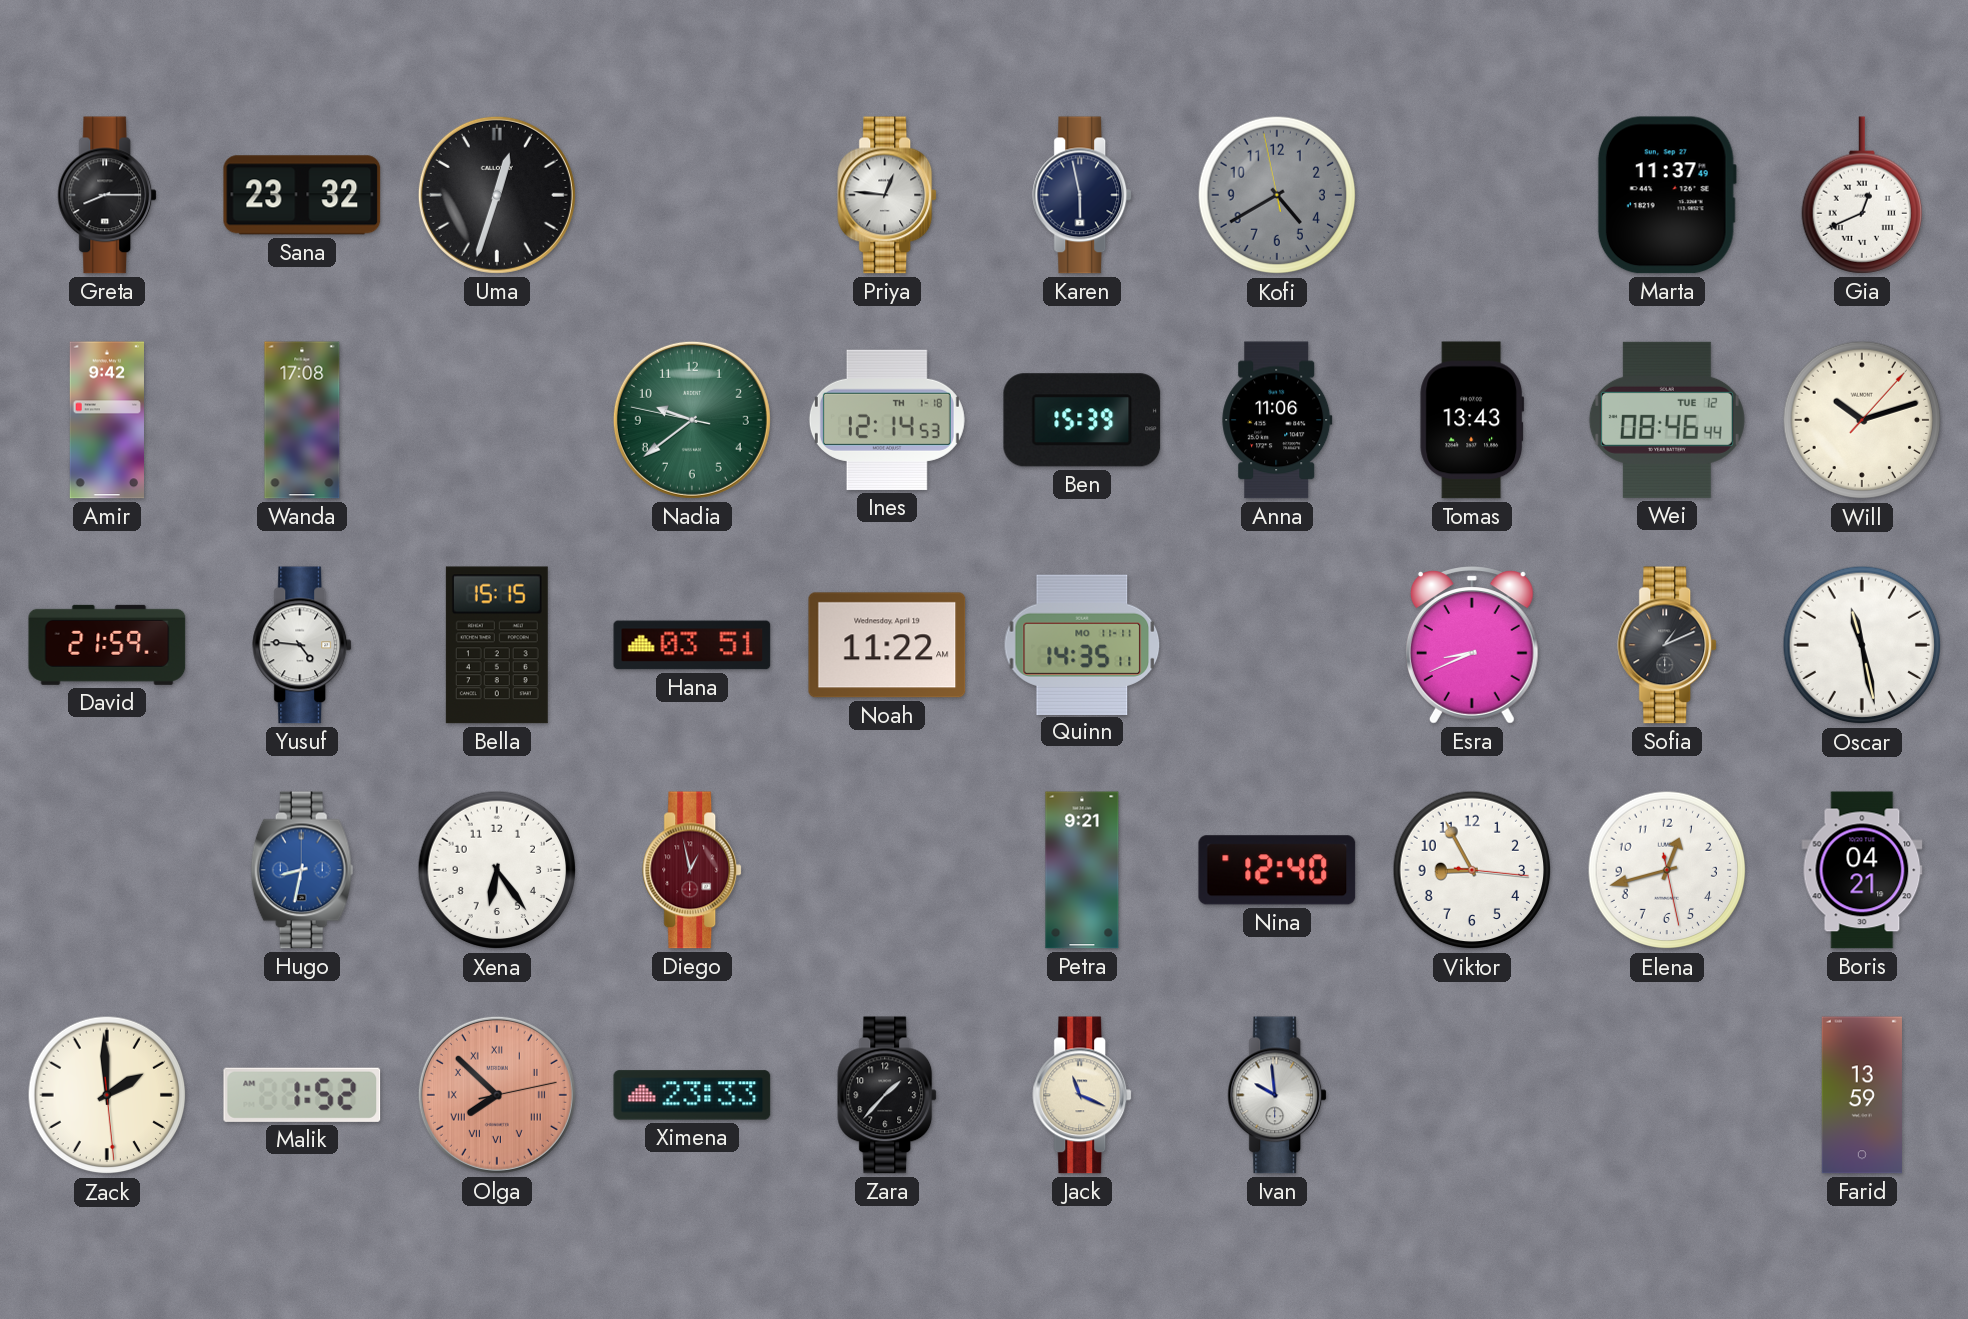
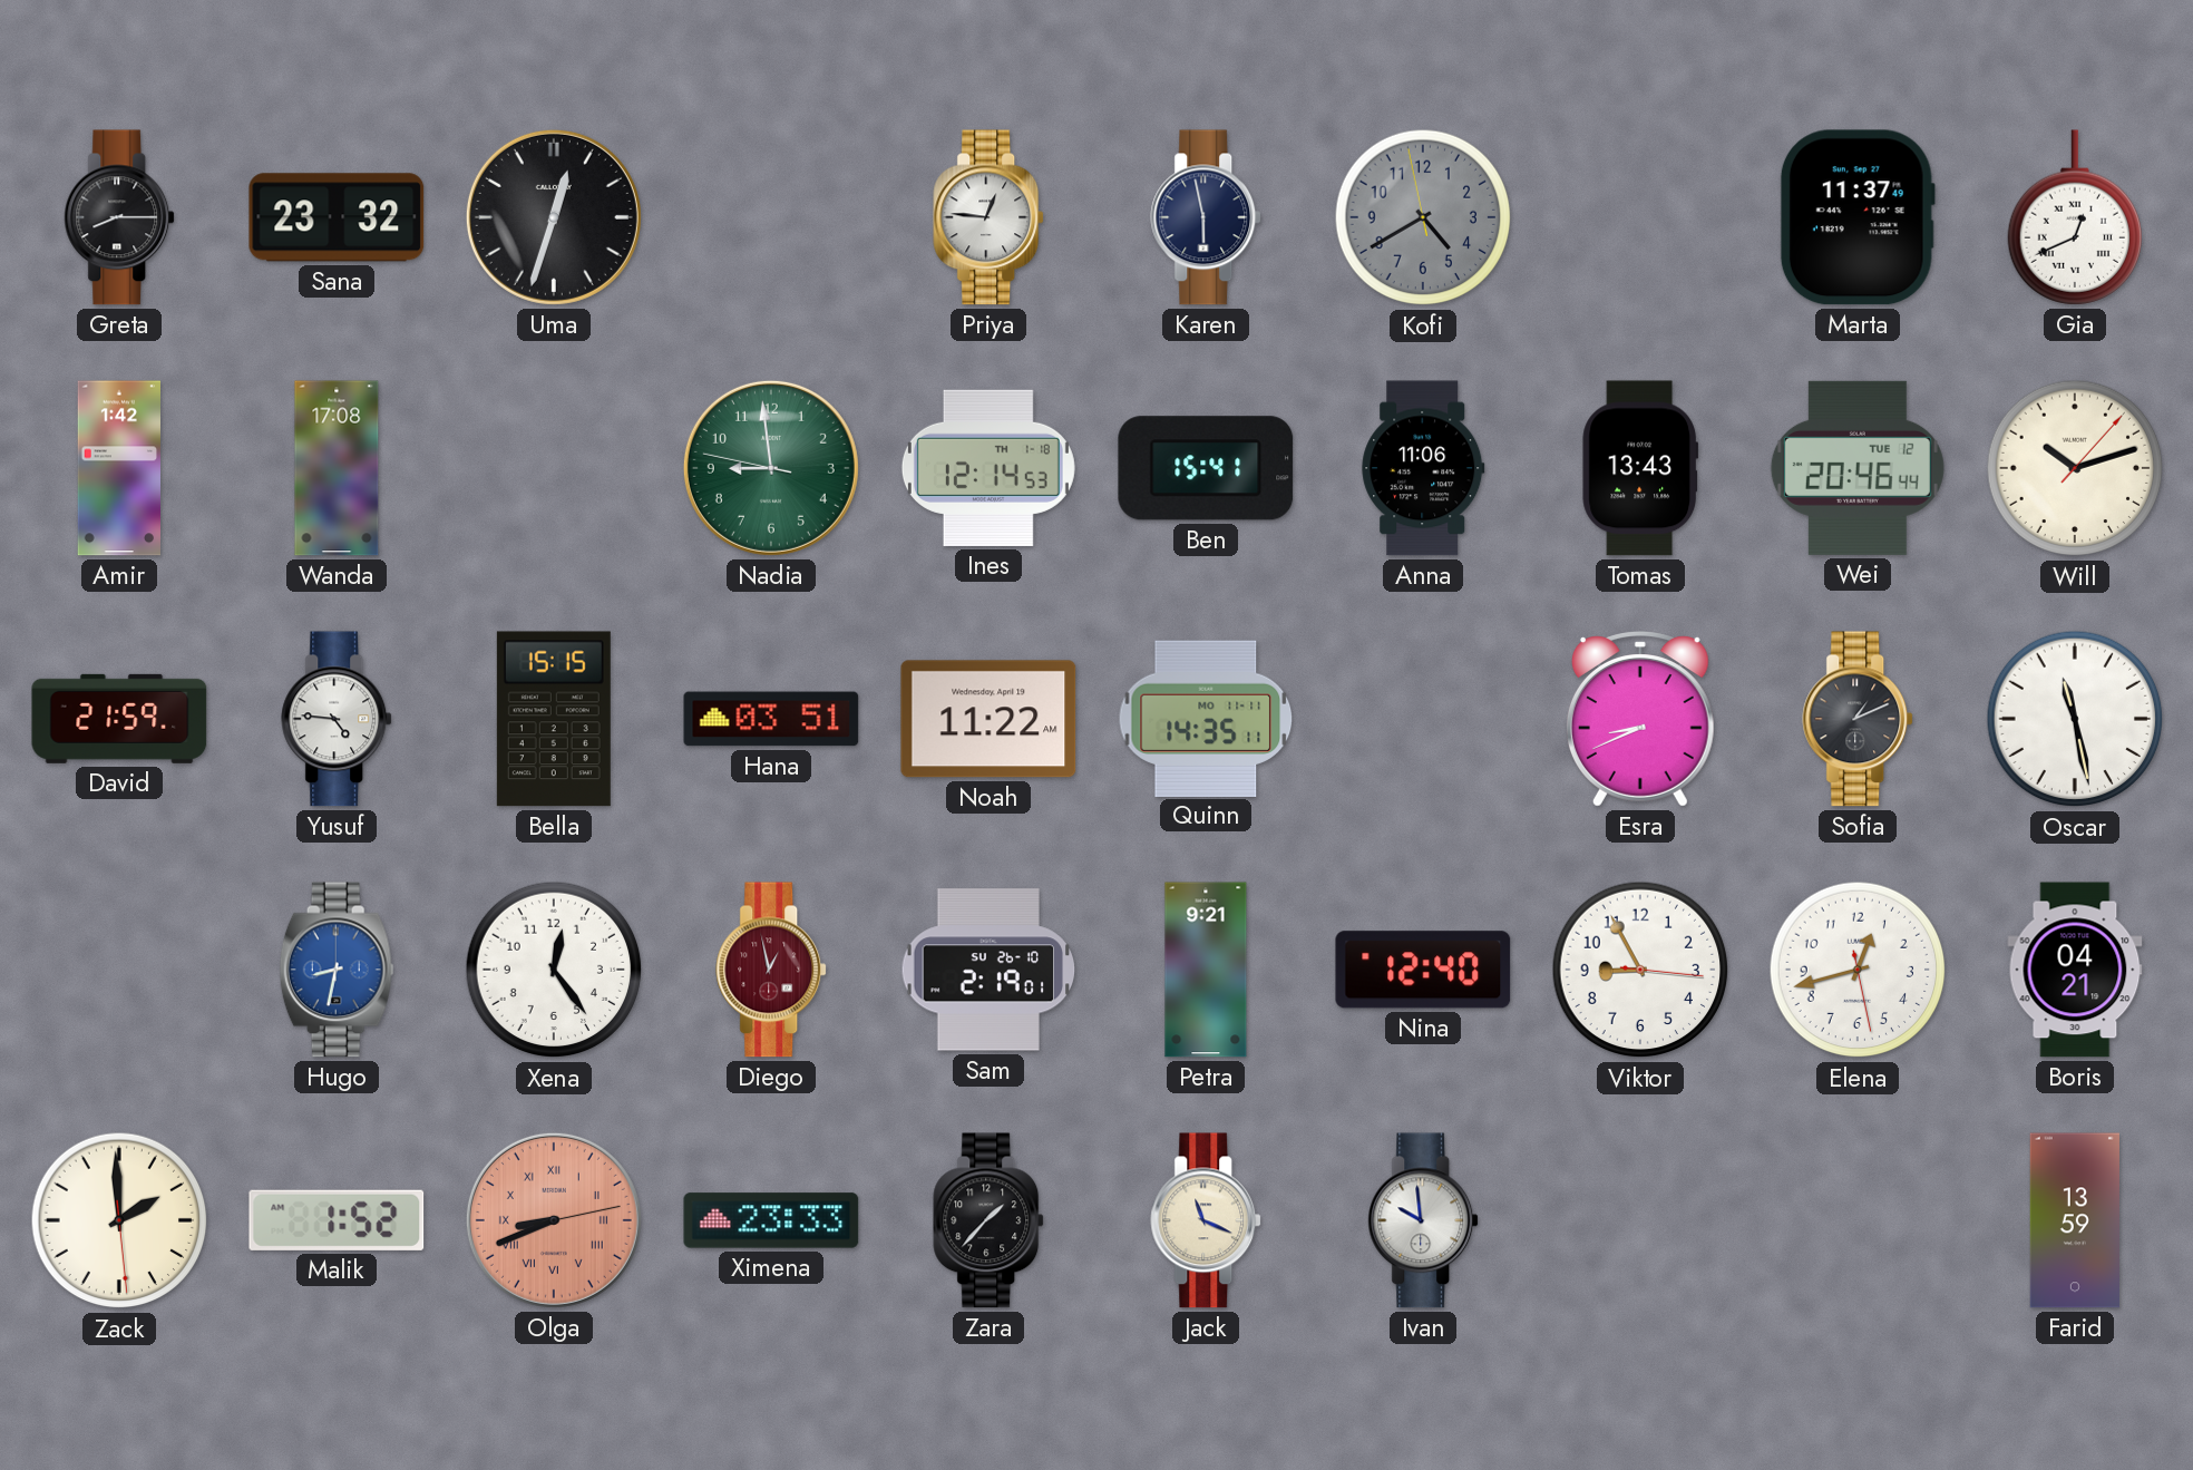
Amir: 9:42 -> 1:42 (118, 468)
Nadia: 9:38 -> 8:58 (771, 468)
Ben: 15:39 -> 15:41 (1206, 468)
Wei: 08:46 -> 20:46 (1858, 468)
Xena: 6:24 -> 12:24 (554, 970)
Sam: none -> 2:19 (988, 970)
Olga: 7:52 -> 8:41 (554, 1220)
